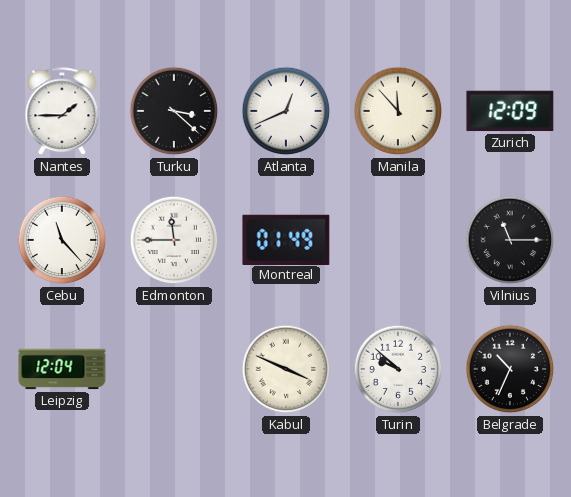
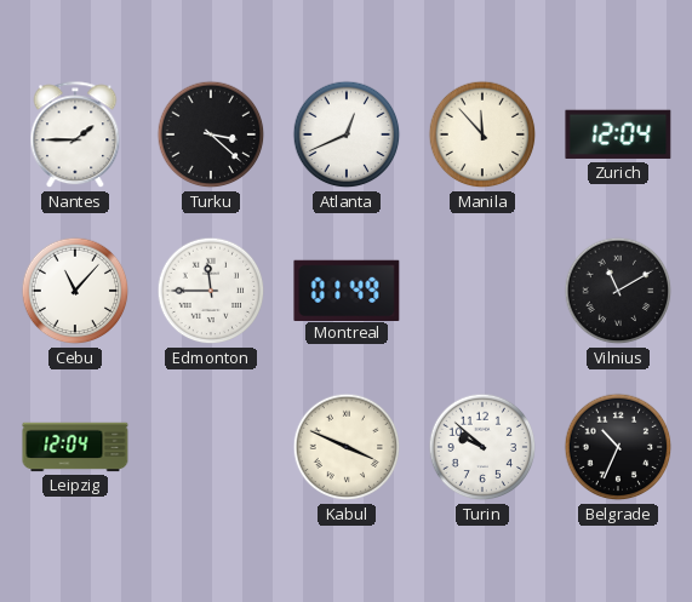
Zurich: 12:09 -> 12:04 (618, 134)
Cebu: 11:23 -> 11:07 (75, 291)
Vilnius: 11:15 -> 11:10 (618, 291)
